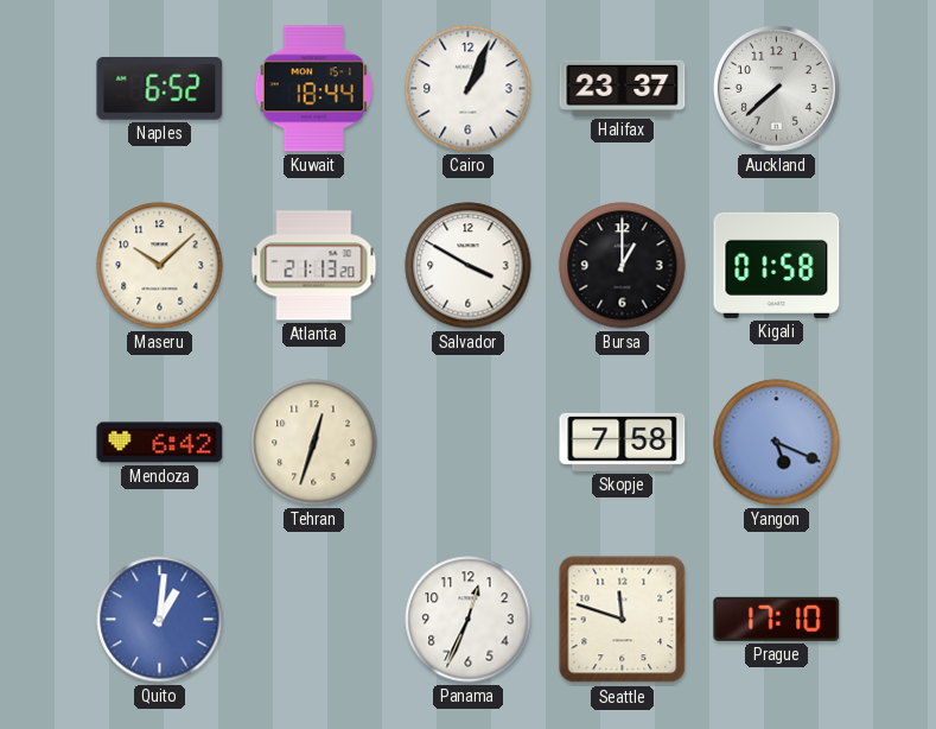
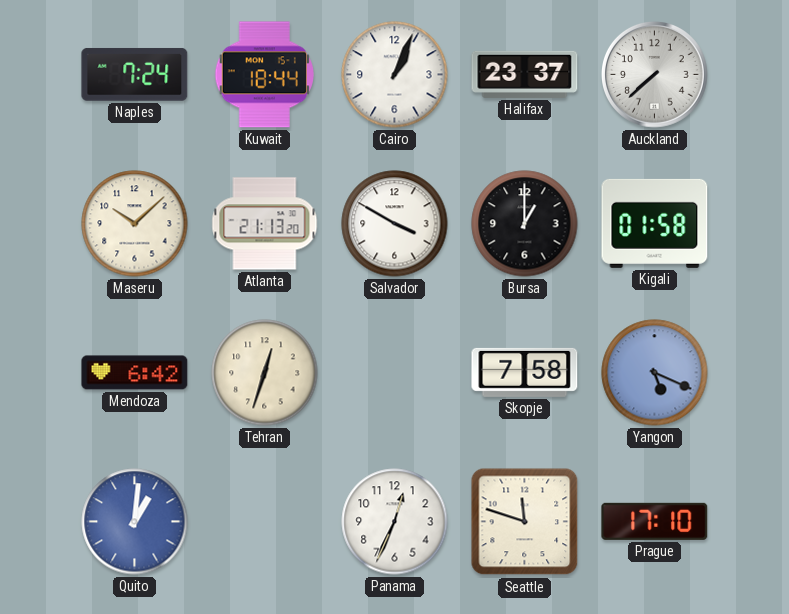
Naples: 6:52 -> 7:24 (135, 74)
